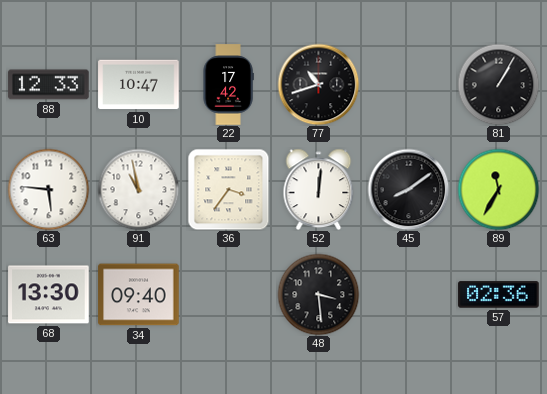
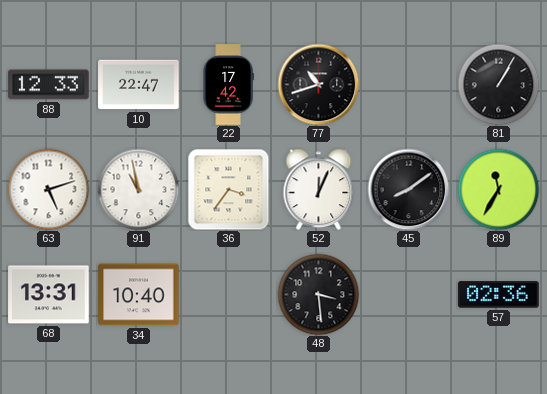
10: 10:47 -> 22:47 (139, 85)
63: 5:46 -> 5:12 (48, 189)
52: 12:01 -> 12:04 (319, 189)
68: 13:30 -> 13:31 (49, 295)
34: 09:40 -> 10:40 (139, 295)
